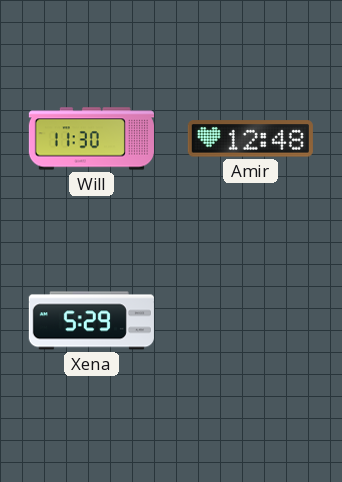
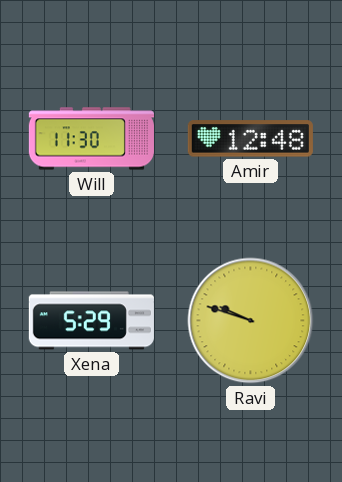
Ravi: none -> 9:48 (251, 321)
